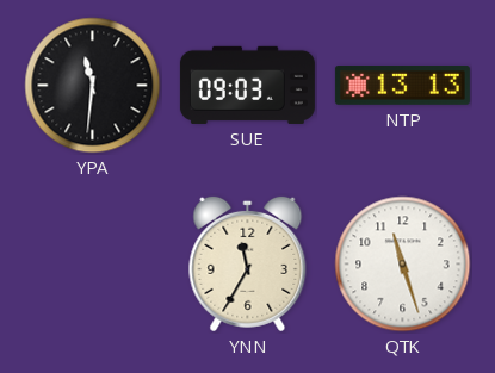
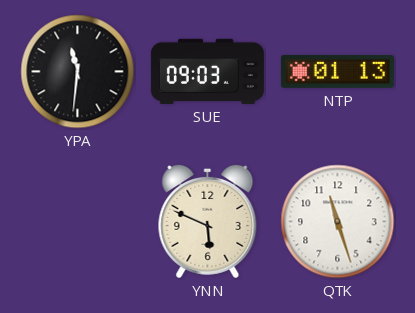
NTP: 13:13 -> 01:13 (337, 72)
YNN: 11:35 -> 5:49 (208, 221)
